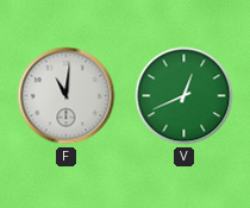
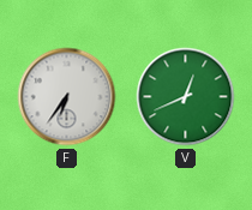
F: 11:01 -> 6:36 (67, 97)
